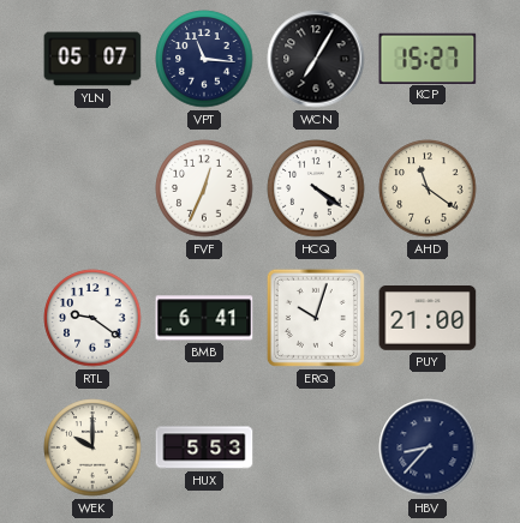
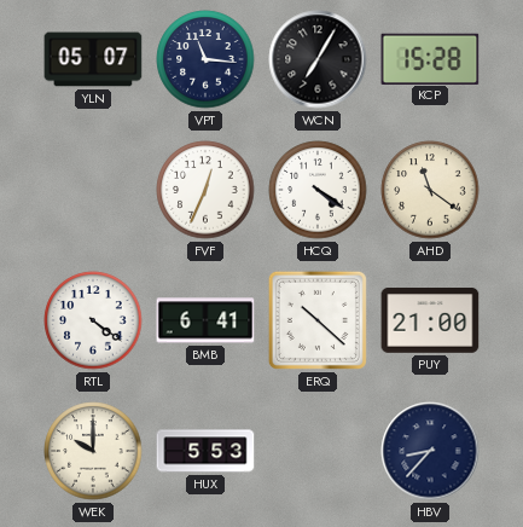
KCP: 15:27 -> 15:28 (430, 58)
RTL: 9:21 -> 4:21 (93, 320)
ERQ: 10:03 -> 10:22 (318, 320)
